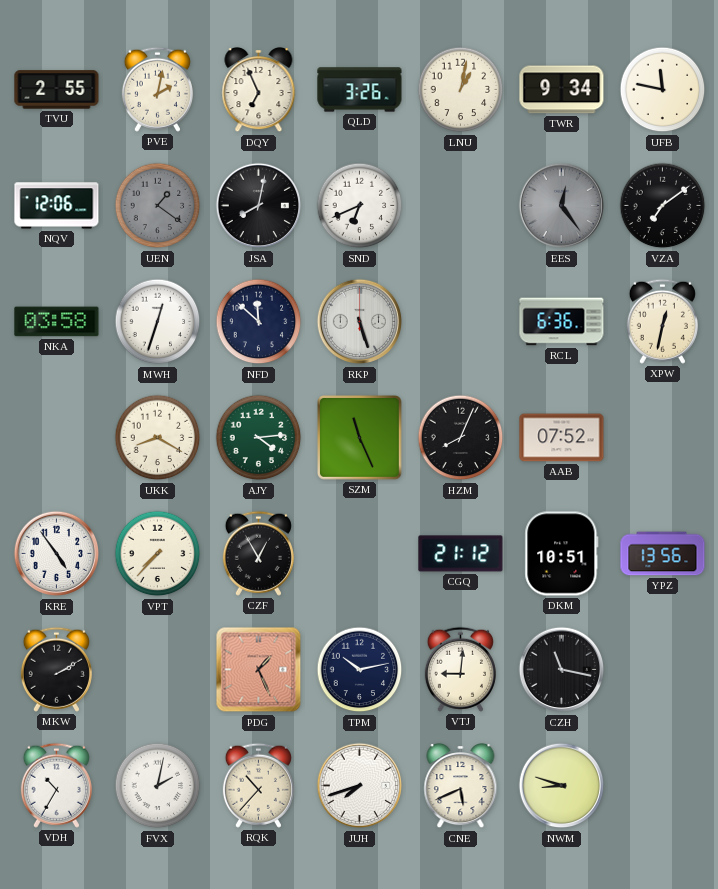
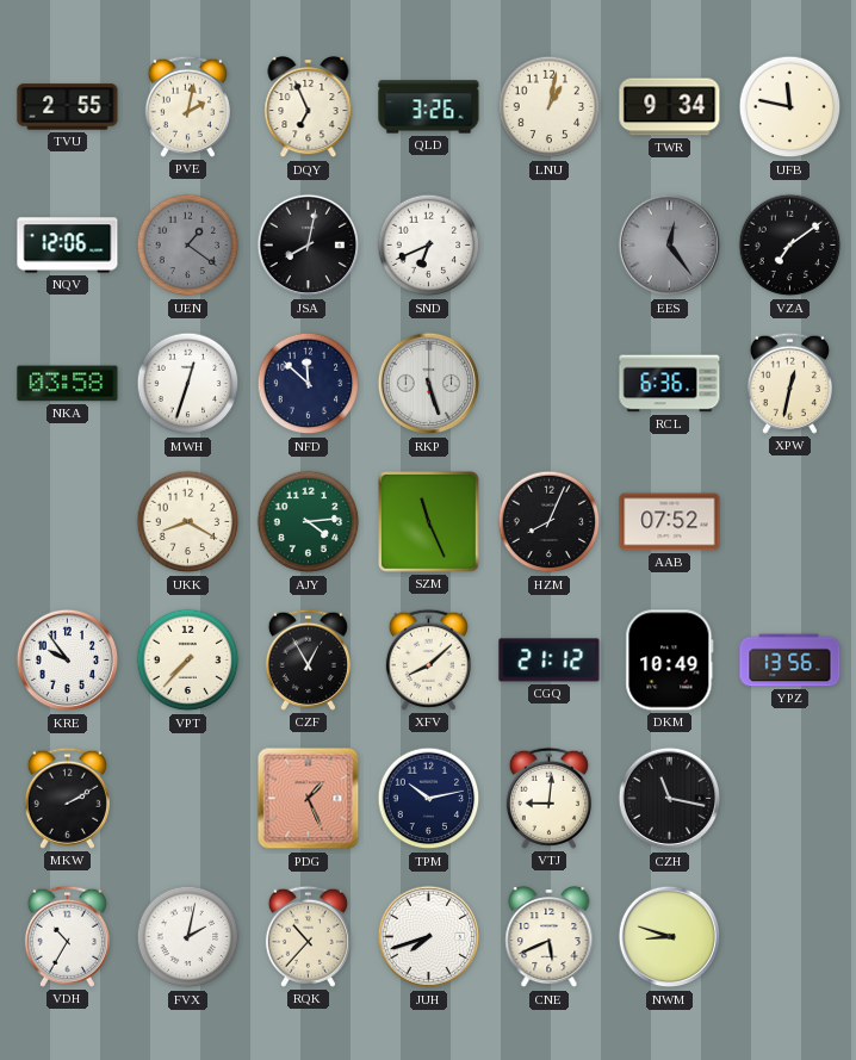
KRE: 4:54 -> 9:54 (68, 661)
XFV: none -> 8:08 (428, 659)
DKM: 10:51 -> 10:49 (670, 661)
